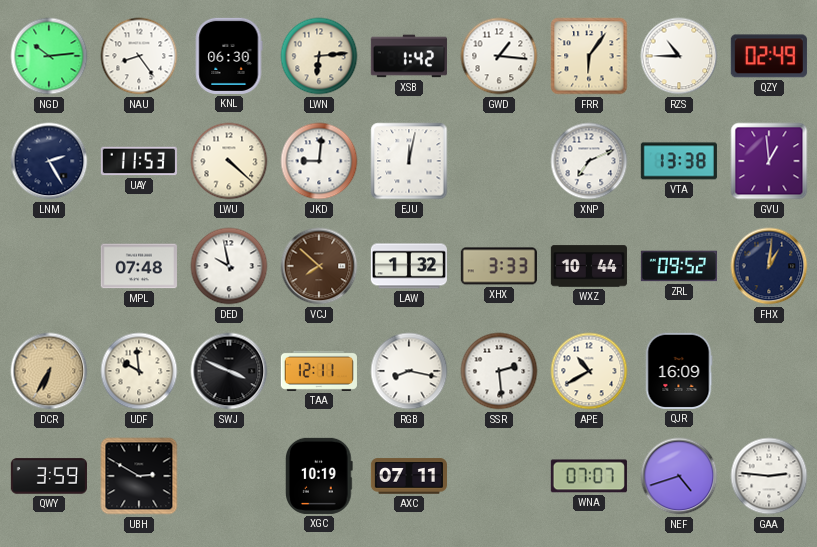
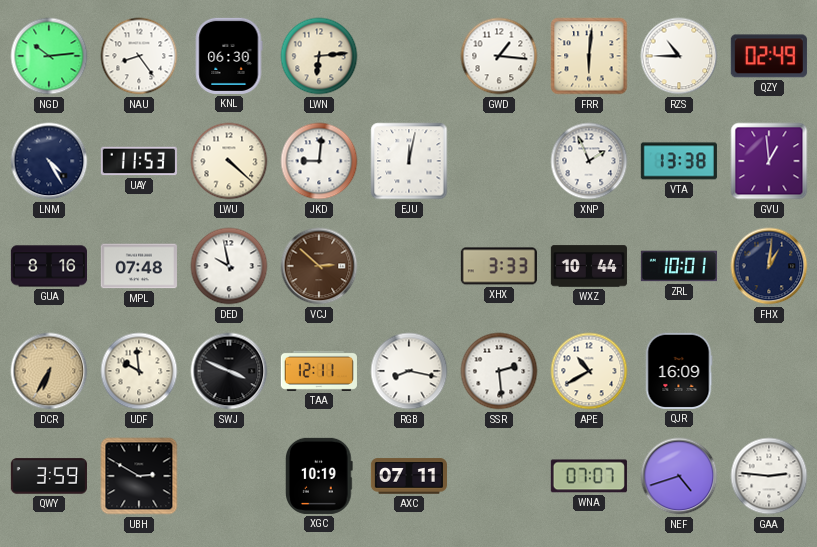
XSB: 1:42 -> none (409, 56)
FRR: 6:06 -> 6:01 (589, 56)
LNM: 2:25 -> 4:25 (49, 161)
XNP: 7:11 -> 1:56 (589, 161)
GUA: none -> 8:16 (48, 266)
VCJ: 7:52 -> 2:52 (319, 266)
LAW: 1:32 -> none (409, 266)
ZRL: 09:52 -> 10:01 (679, 266)
